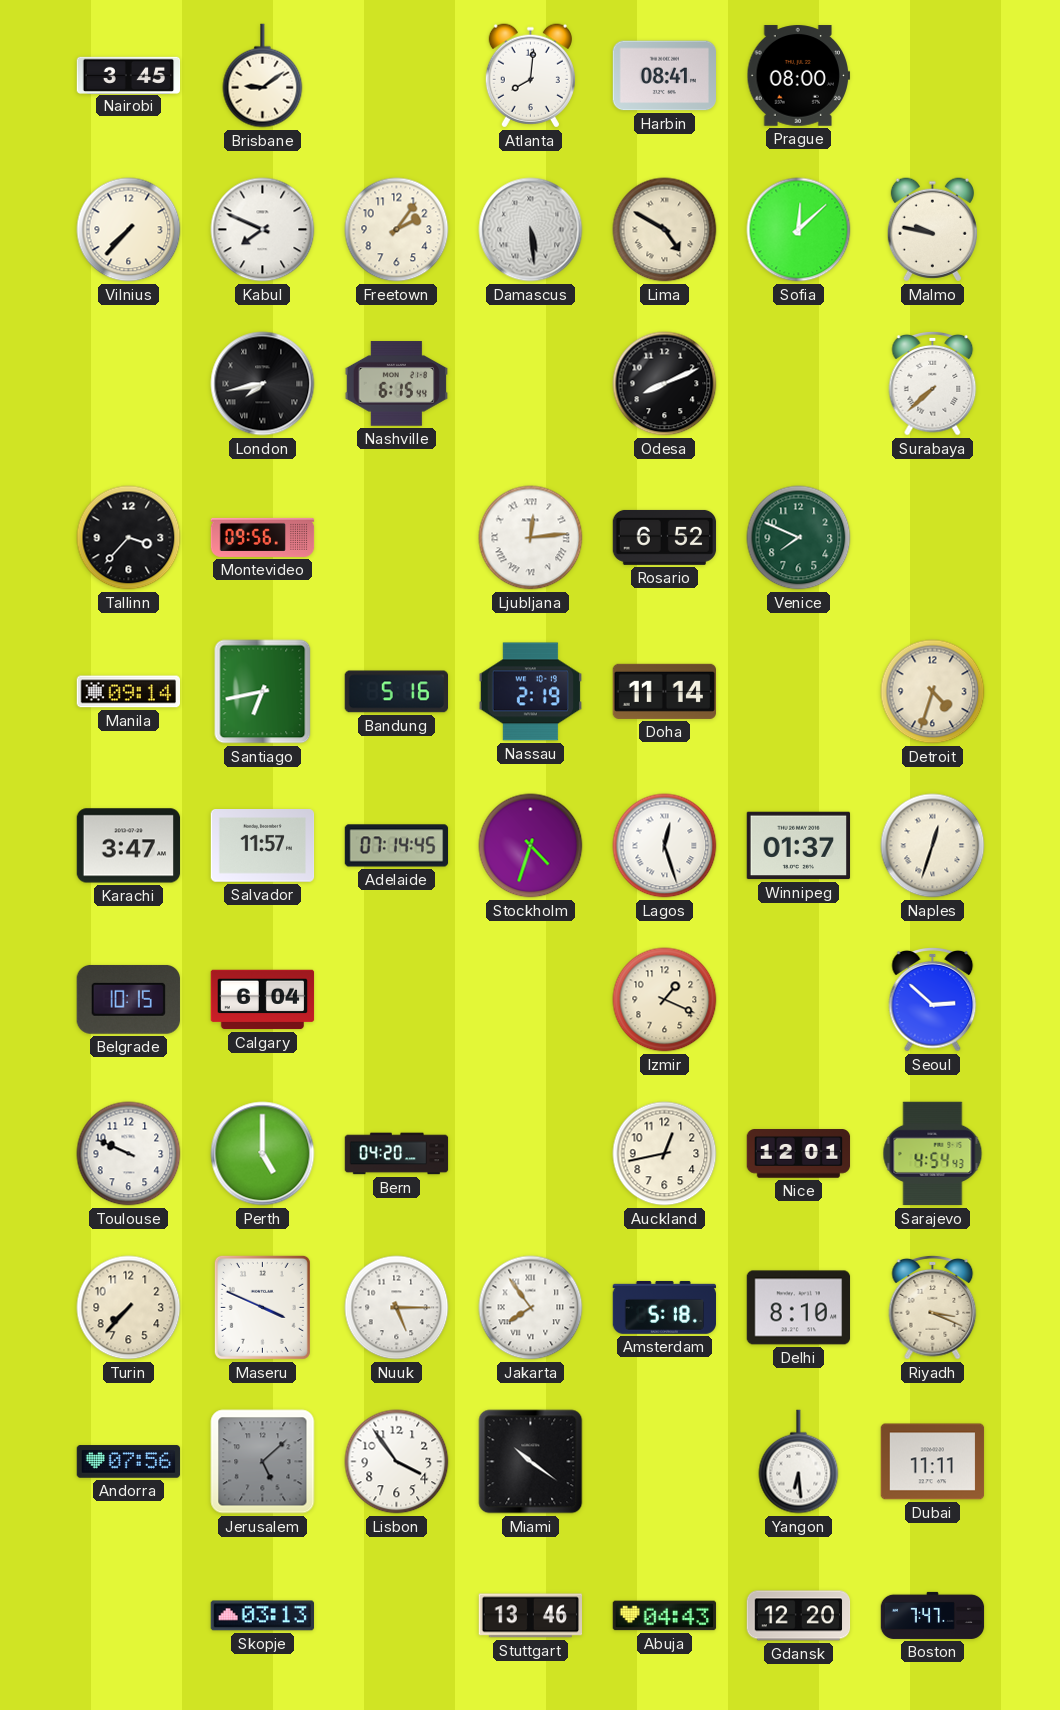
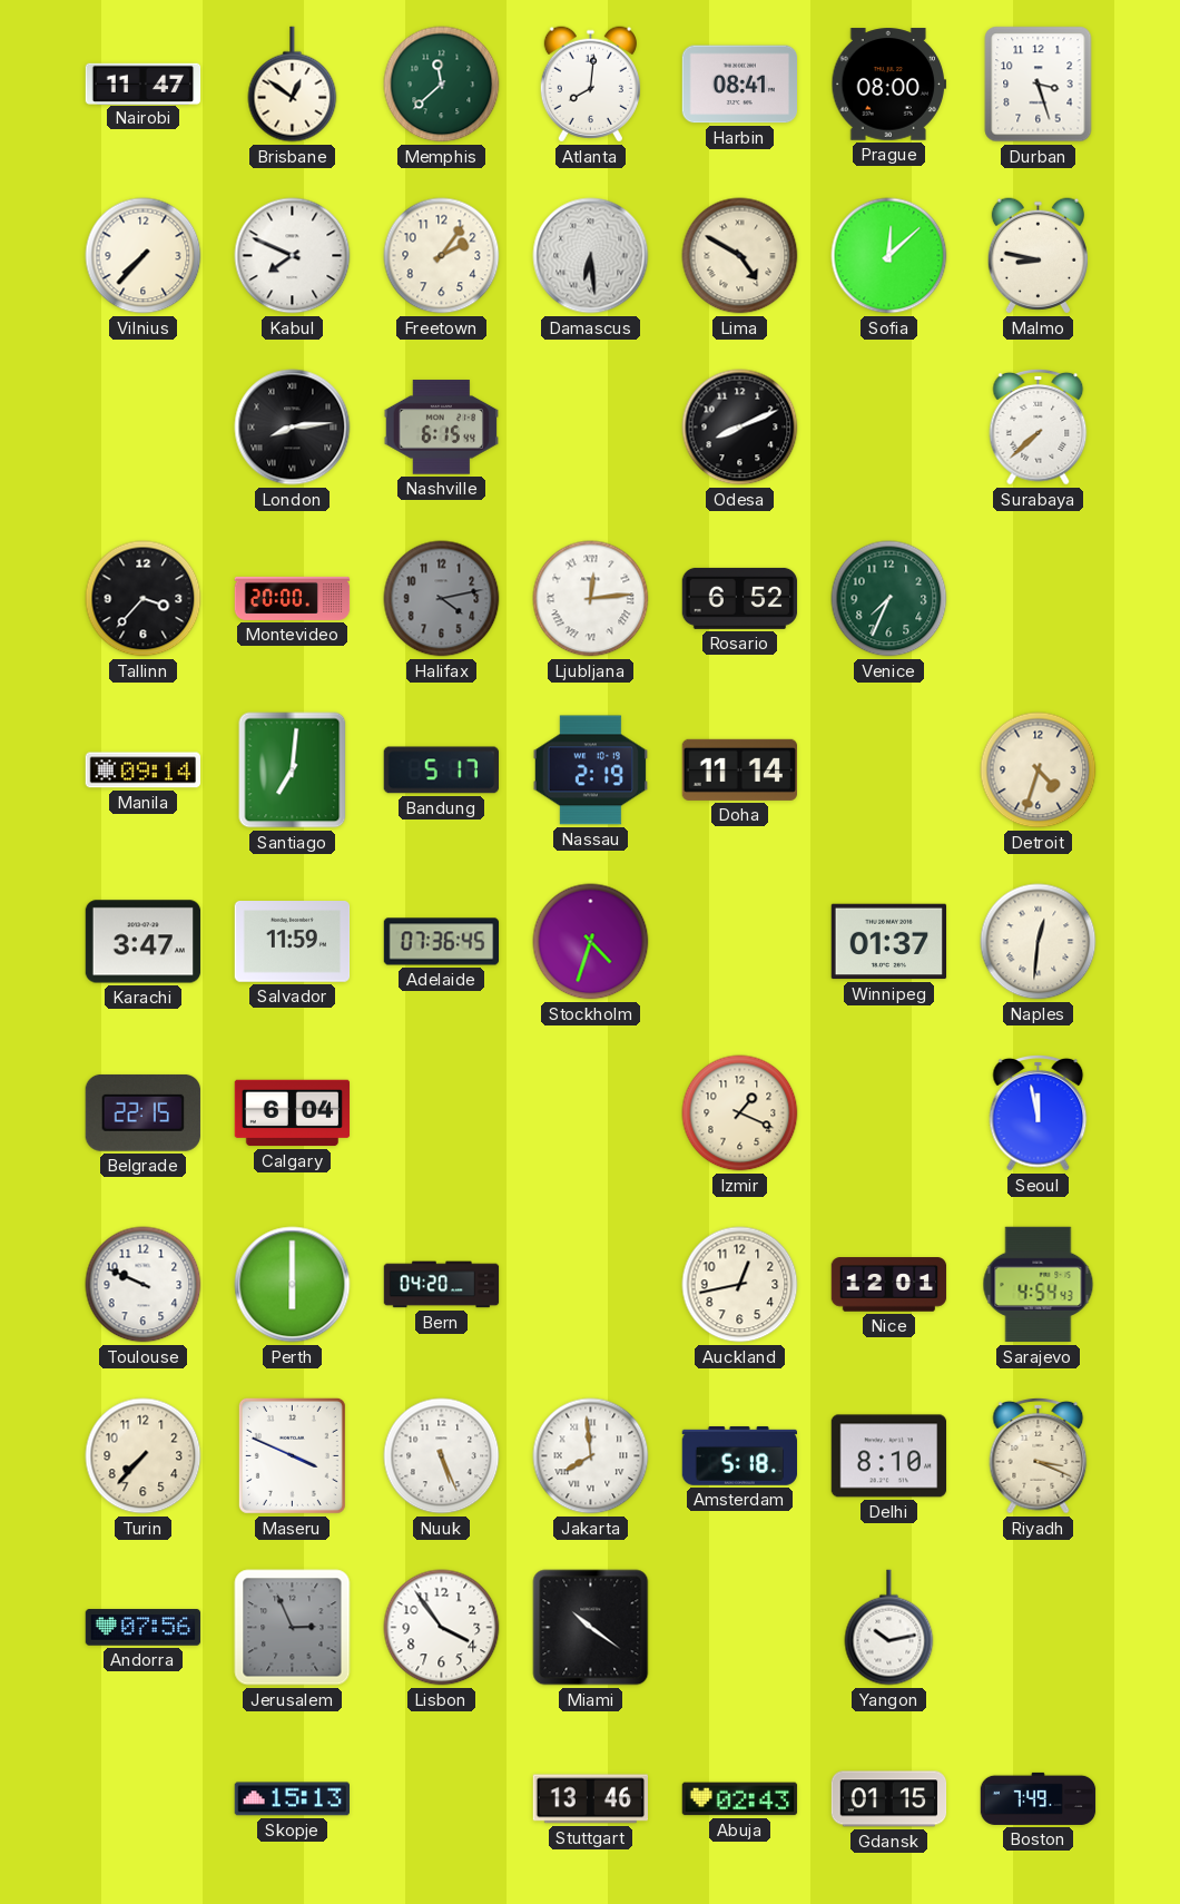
Nairobi: 3:45 -> 11:47 (144, 84)
Brisbane: 9:09 -> 12:51 (293, 85)
Memphis: none -> 11:38 (442, 85)
Durban: none -> 3:27 (1039, 85)
Damascus: 5:29 -> 6:29 (591, 256)
Malmo: 9:47 -> 8:47 (1038, 256)
London: 7:43 -> 8:14 (293, 428)
Montevideo: 09:56 -> 20:00 (293, 598)
Halifax: none -> 4:13 (442, 599)
Venice: 7:49 -> 7:34 (889, 599)
Santiago: 6:43 -> 7:01 (293, 771)
Bandung: 5:16 -> 5:17 (441, 771)
Salvador: 11:57 -> 11:59 (293, 942)
Adelaide: 07:14 -> 07:36 (442, 942)
Lagos: 12:27 -> none (665, 846)
Naples: 12:33 -> 12:31 (1039, 942)
Belgrade: 10:15 -> 22:15 (142, 1112)
Seoul: 2:52 -> 11:58 (1039, 1113)
Perth: 5:00 -> 6:00 (293, 1285)
Nuuk: 5:15 -> 5:26 (442, 1456)
Jakarta: 7:54 -> 7:59 (591, 1456)
Jerusalem: 5:08 -> 2:56 (293, 1628)
Yangon: 6:29 -> 10:13 (889, 1628)
Dubai: 11:11 -> none (933, 1462)
Skopje: 03:13 -> 15:13 (292, 1799)
Abuja: 04:43 -> 02:43 (740, 1799)
Gdansk: 12:20 -> 01:15 (889, 1799)
Boston: 7:47 -> 7:49 (1039, 1798)
